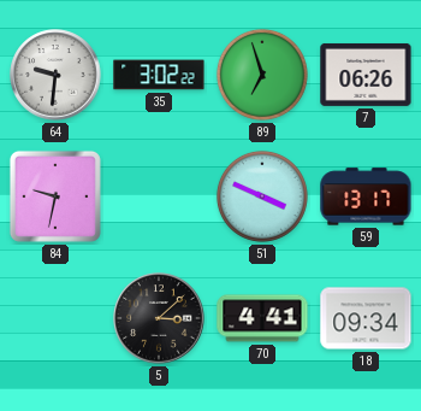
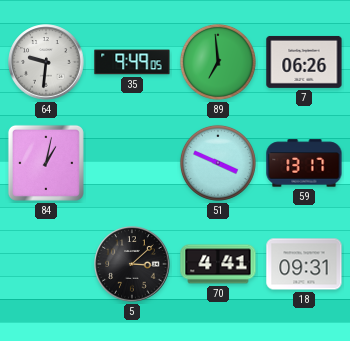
35: 3:02 -> 9:49 (132, 62)
89: 6:57 -> 6:59 (218, 62)
84: 9:32 -> 1:02 (46, 163)
18: 09:34 -> 09:31 (304, 264)
